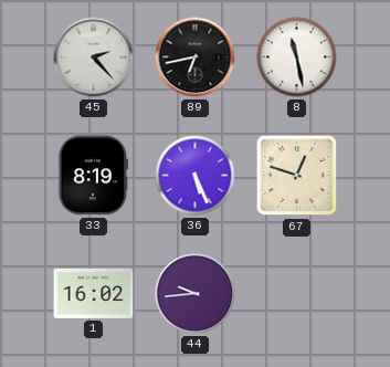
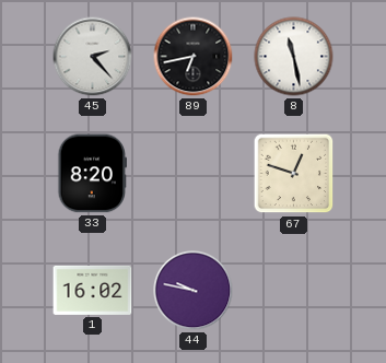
33: 8:19 -> 8:20 (92, 174)
36: 5:26 -> none (196, 176)
44: 9:44 -> 9:47 (194, 291)
